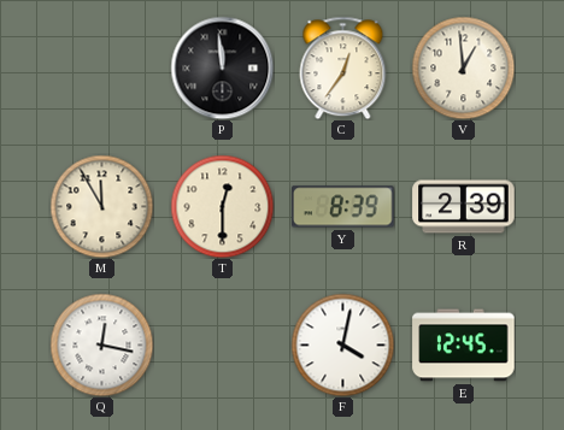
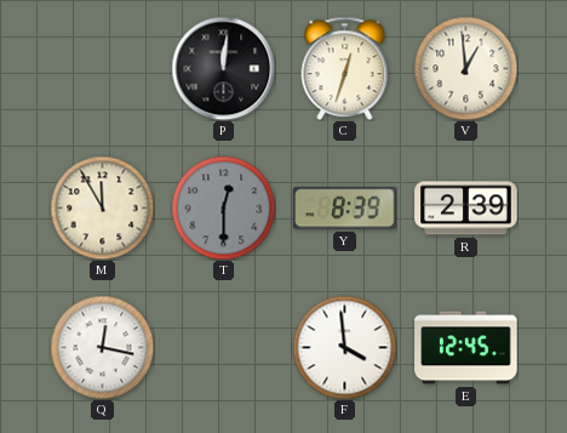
P: 11:59 -> 12:01 (223, 68)
C: 12:36 -> 12:33 (345, 68)
T dial: cream -> grey (223, 207)
F: 4:02 -> 3:59 (344, 347)
